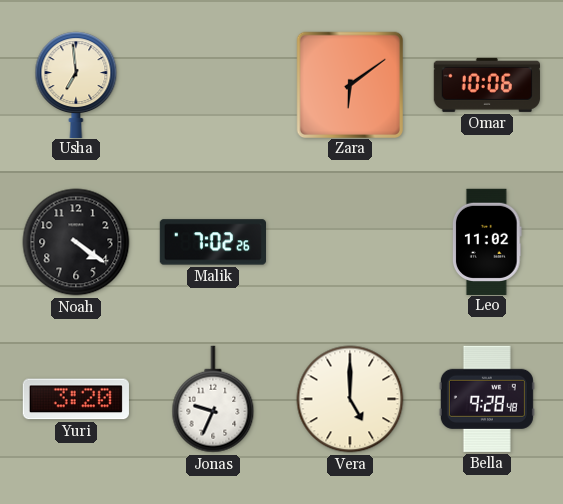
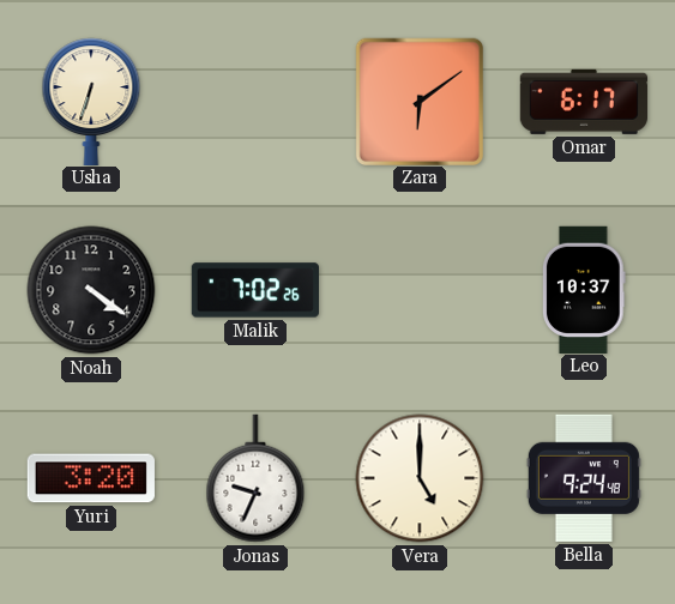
Usha: 6:59 -> 6:33 (91, 101)
Omar: 10:06 -> 6:17 (584, 102)
Leo: 11:02 -> 10:37 (584, 289)
Bella: 9:28 -> 9:24 (584, 478)
